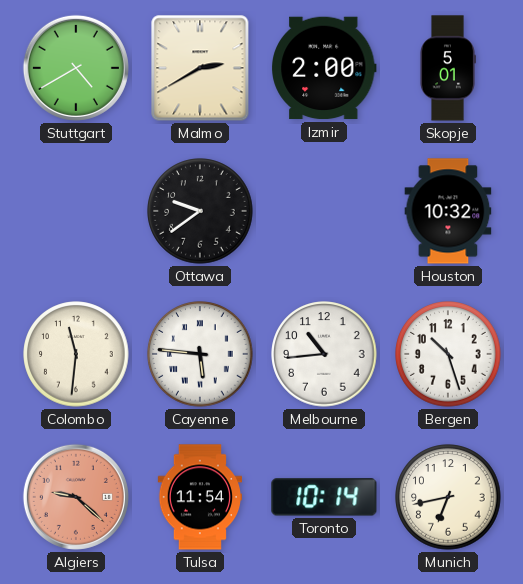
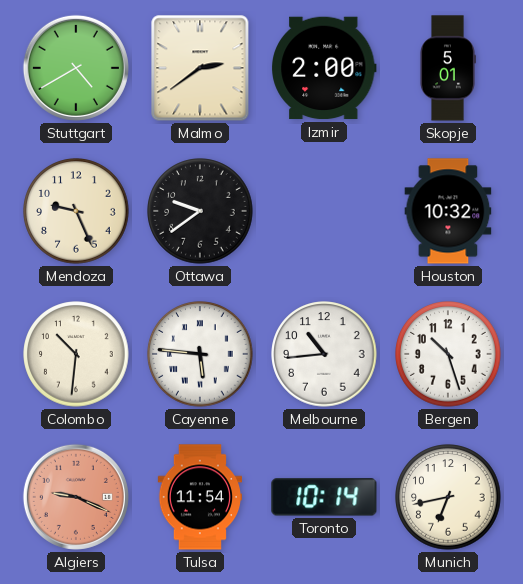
Malmo: 2:40 -> 2:39 (200, 68)
Mendoza: none -> 9:26 (76, 211)
Colombo: 11:31 -> 10:31 (76, 354)
Algiers: 9:22 -> 9:19 (76, 497)
